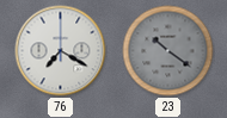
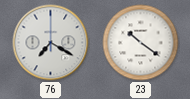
23 dial: grey -> white (141, 43)
